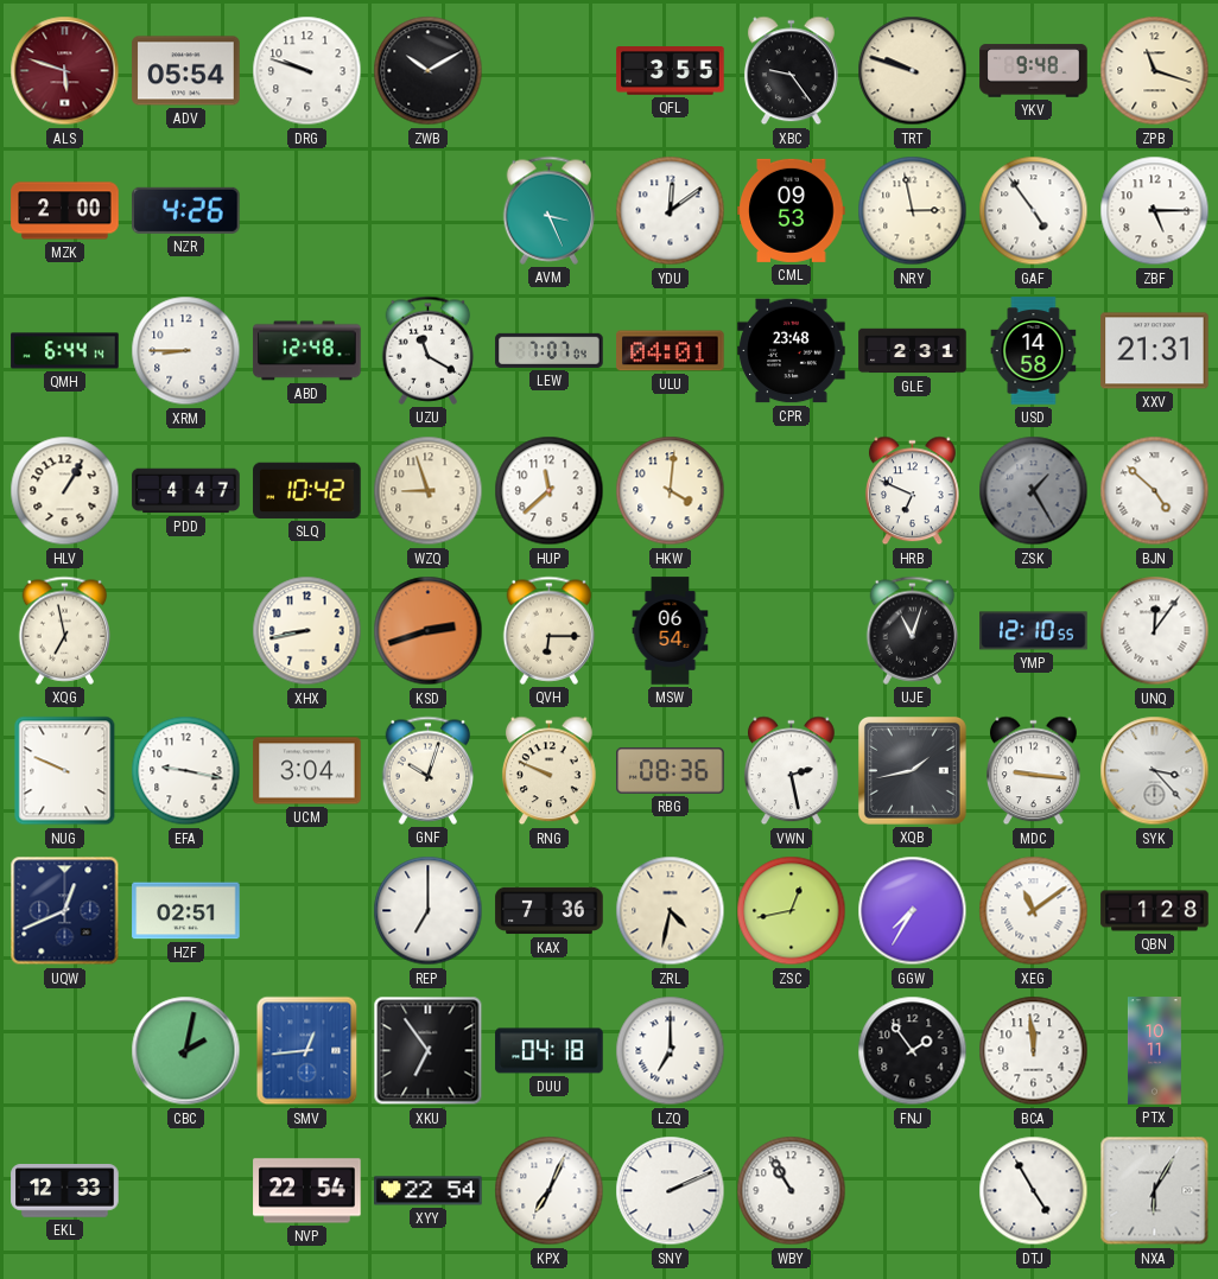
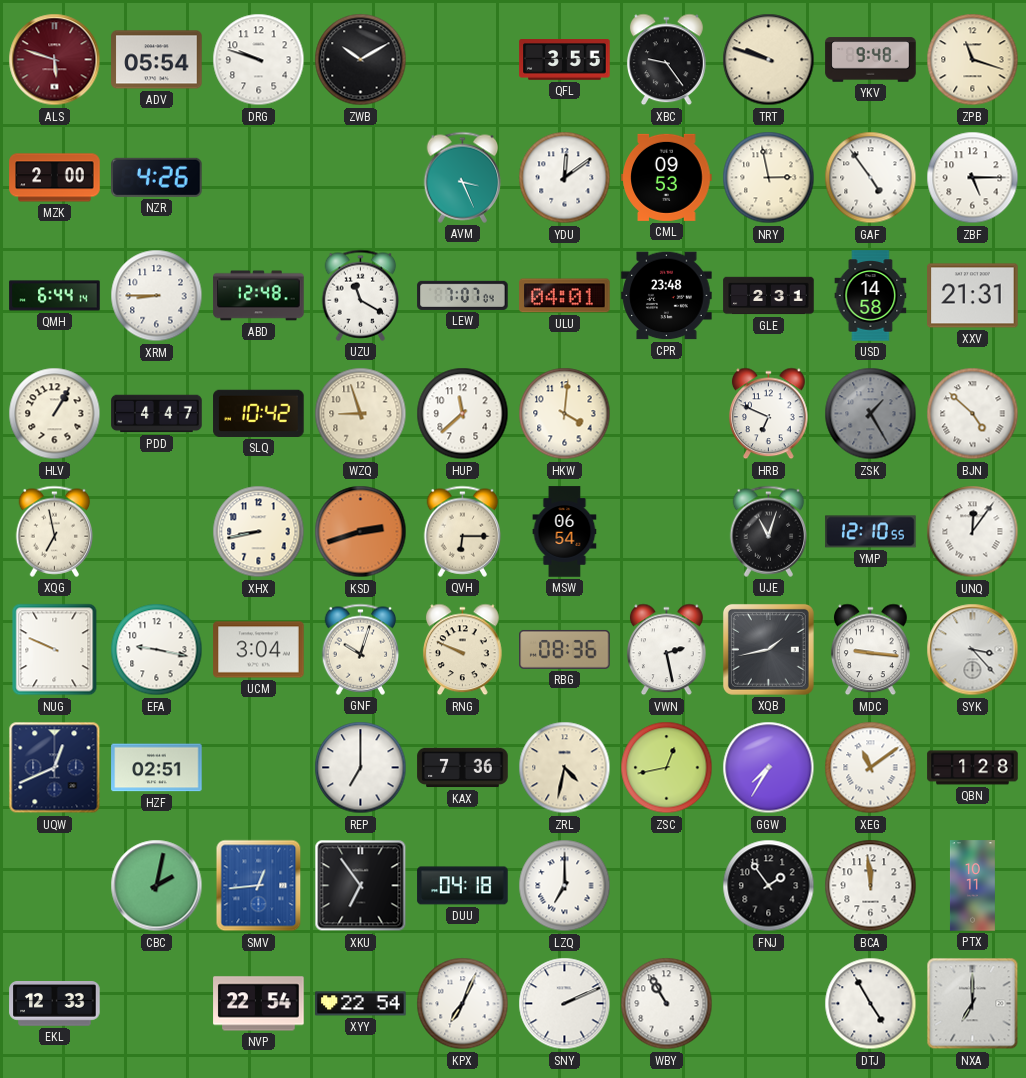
NXA: 6:05 -> 7:00 (973, 1004)
